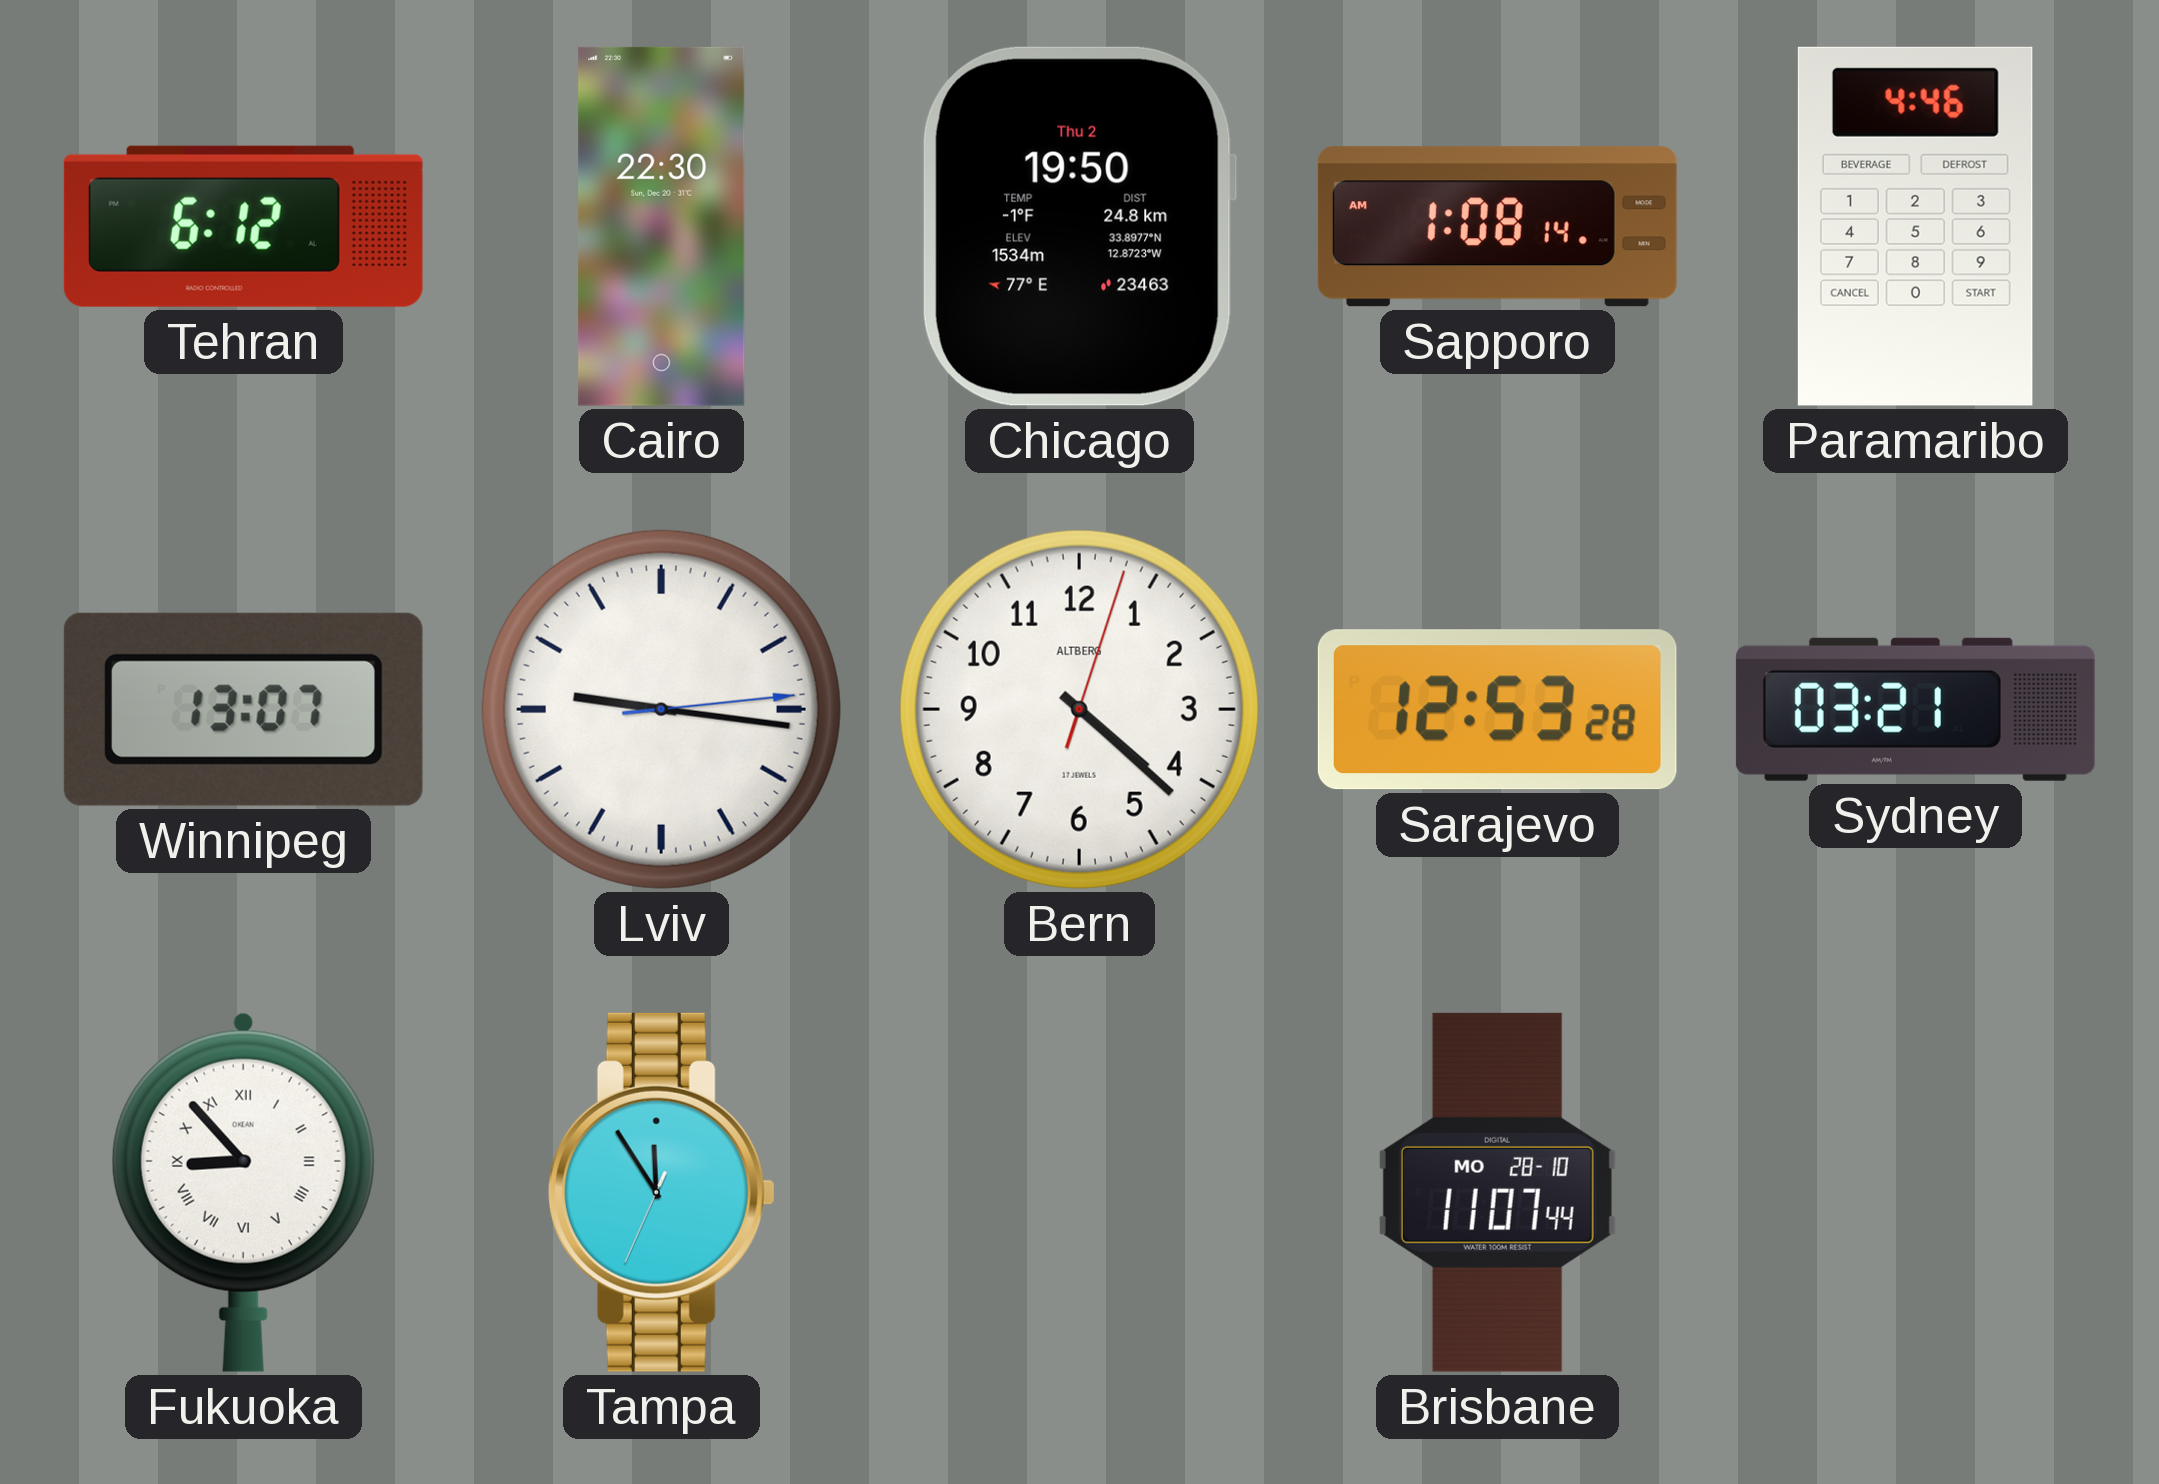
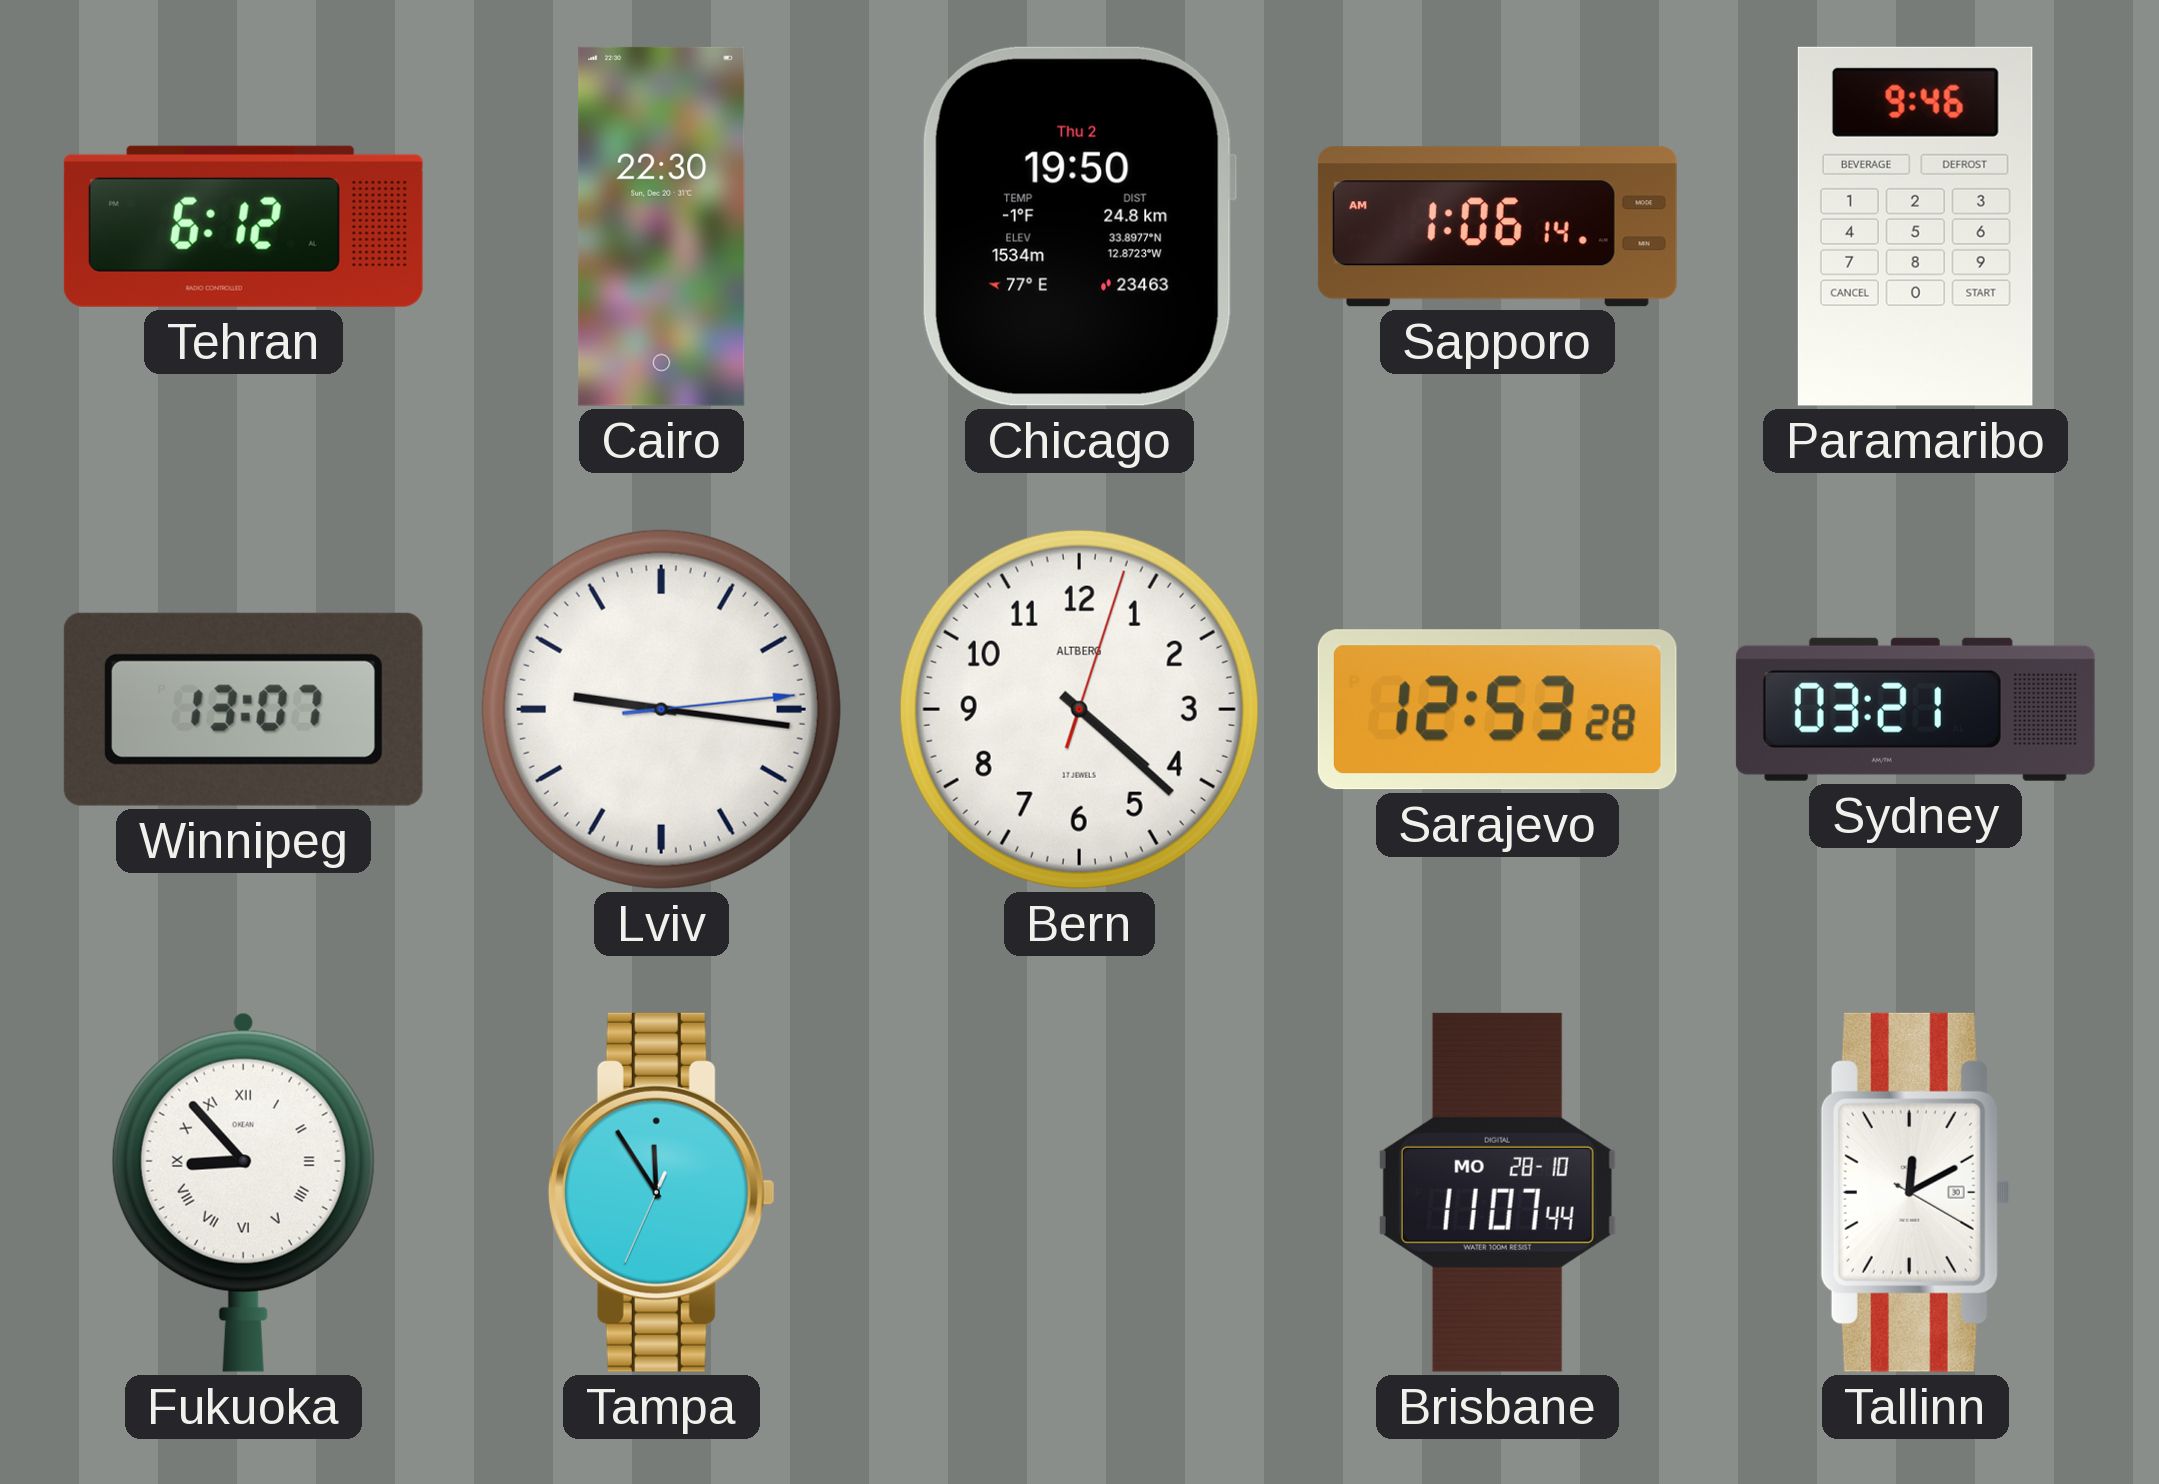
Sapporo: 1:08 -> 1:06 (1497, 227)
Paramaribo: 4:46 -> 9:46 (1915, 226)
Tallinn: none -> 12:10 (1915, 1192)
